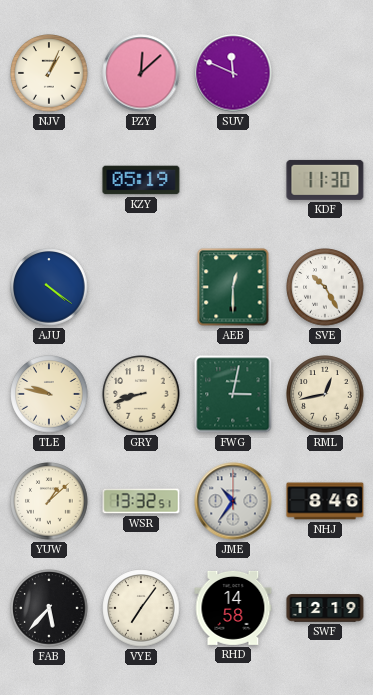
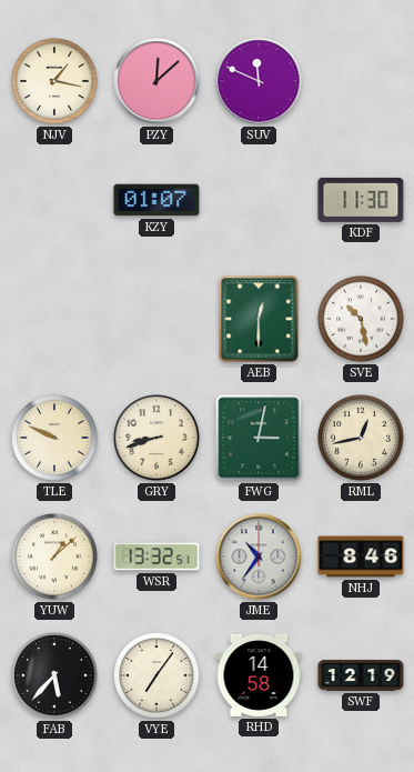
NJV: 1:04 -> 1:17 (54, 81)
KZY: 05:19 -> 01:07 (156, 200)
AJU: 4:21 -> none (49, 287)
SVE: 10:25 -> 10:28 (361, 319)
TLE: 9:47 -> 9:49 (54, 438)
